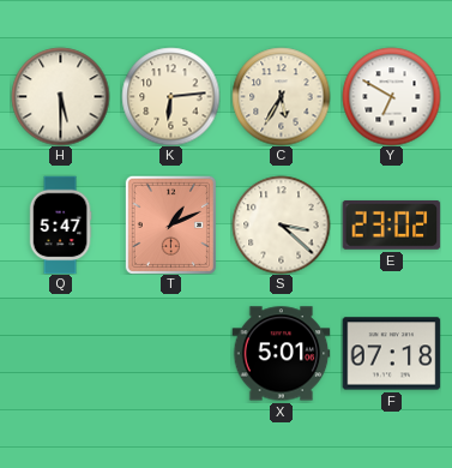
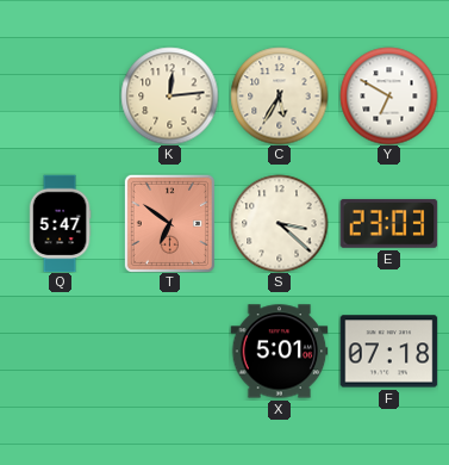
H: 5:30 -> none (60, 96)
K: 6:14 -> 12:14 (169, 95)
T: 1:11 -> 6:51 (169, 223)
E: 23:02 -> 23:03 (388, 223)
